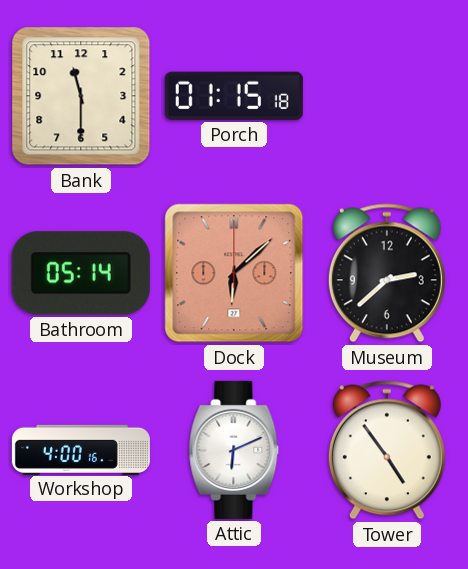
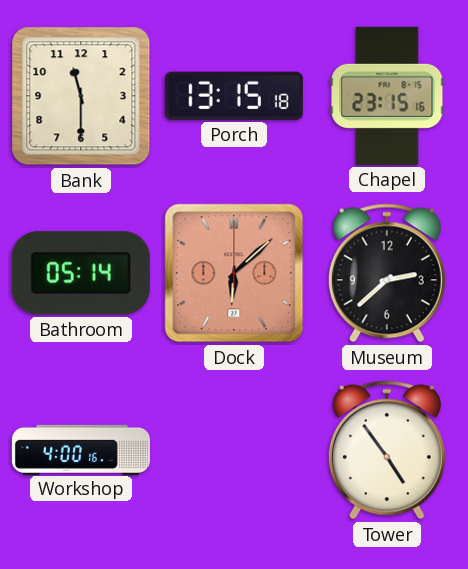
Porch: 01:15 -> 13:15 (234, 96)
Chapel: none -> 23:15 (387, 96)
Attic: 6:11 -> none (234, 450)
